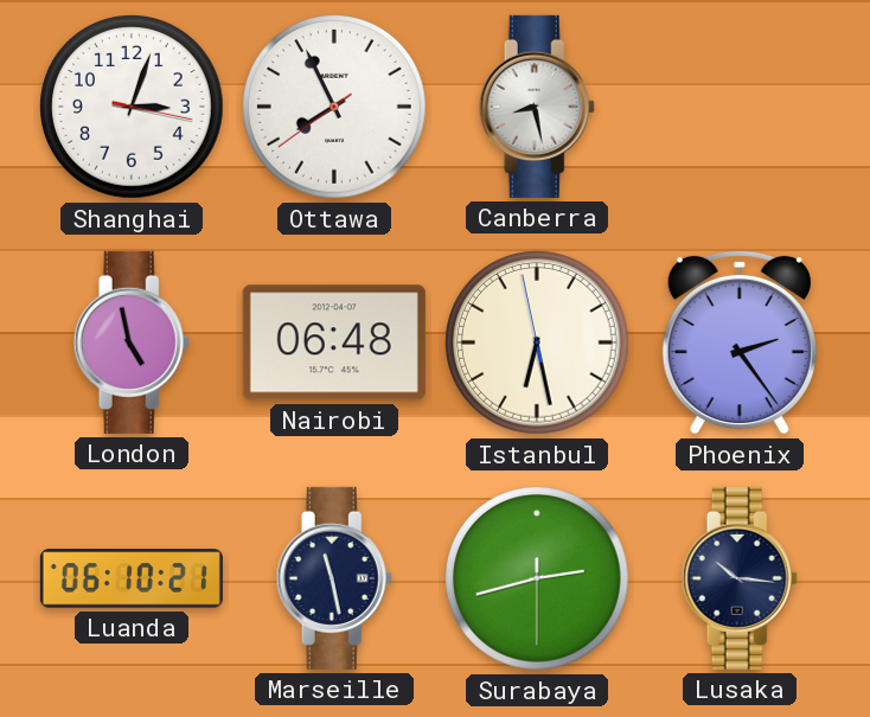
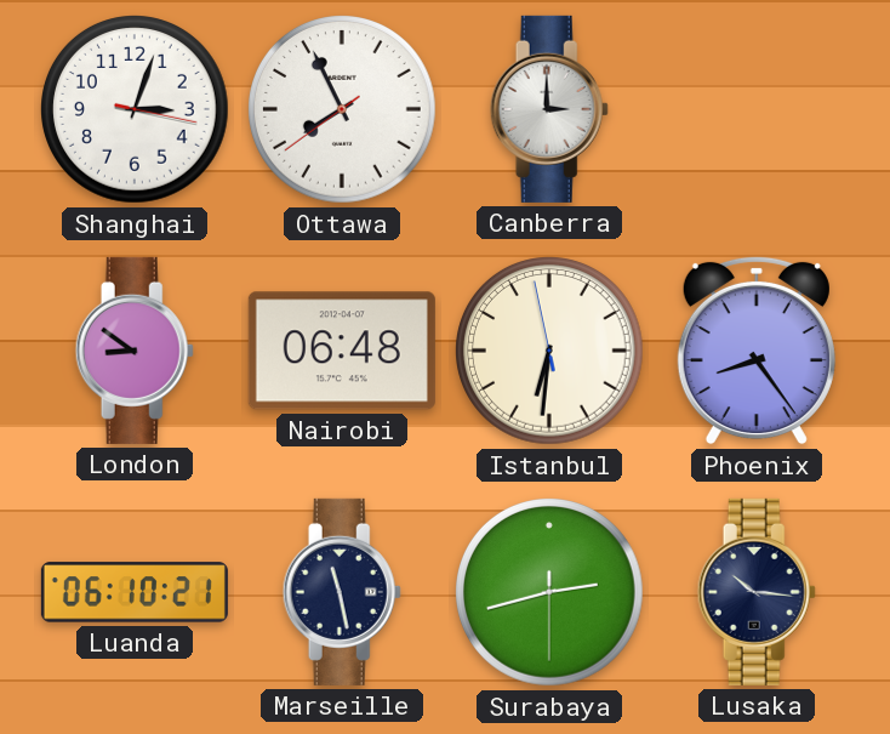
Canberra: 8:28 -> 3:00 (549, 109)
London: 4:58 -> 8:51 (135, 351)
Istanbul: 6:27 -> 6:30 (550, 352)
Phoenix: 2:24 -> 8:24 (757, 351)
